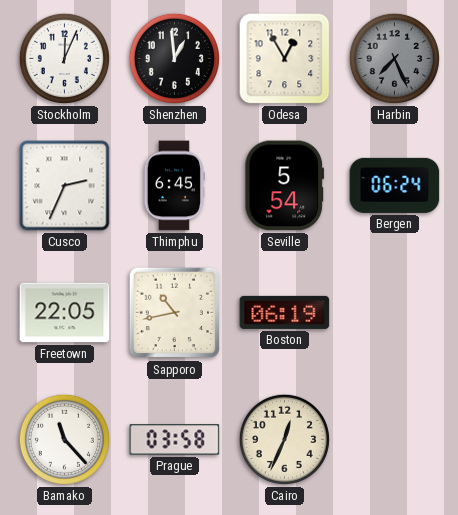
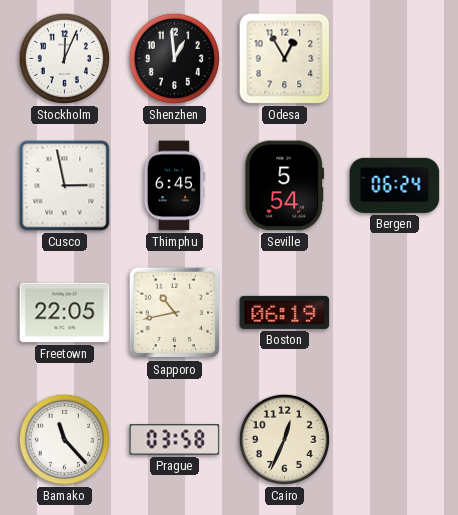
Harbin: 7:26 -> none (394, 58)
Cusco: 2:34 -> 2:58 (65, 186)
